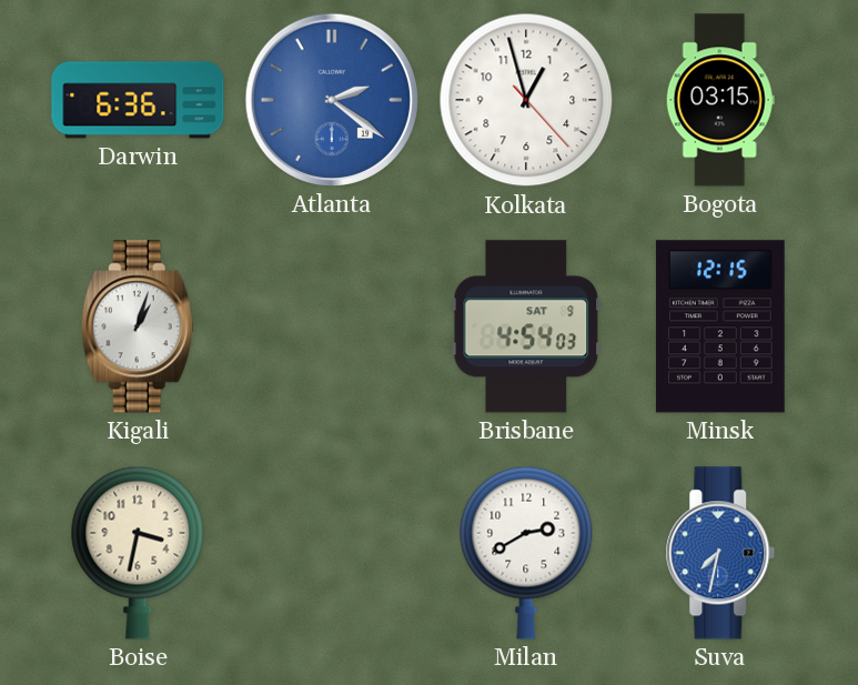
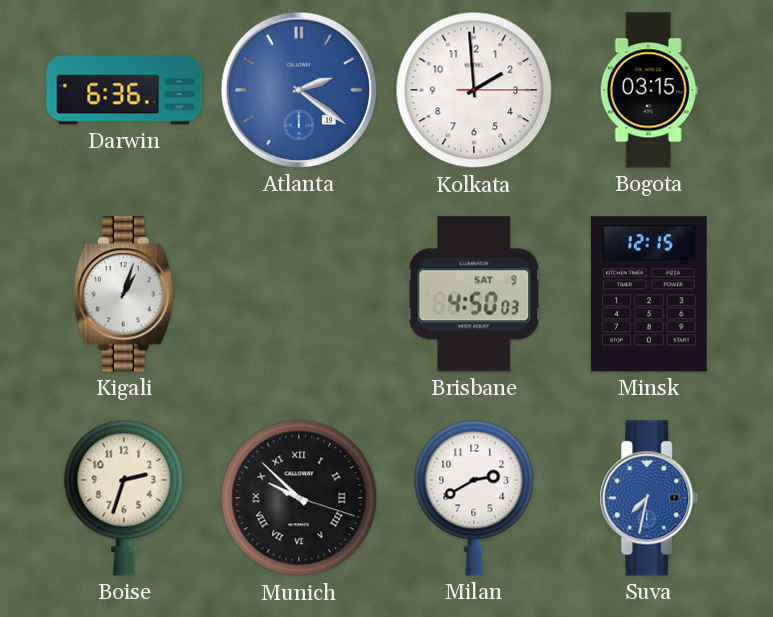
Kolkata: 12:57 -> 1:59 (474, 90)
Brisbane: 4:54 -> 4:50 (474, 294)
Boise: 3:32 -> 2:33 (124, 498)
Munich: none -> 9:52 (299, 498)
